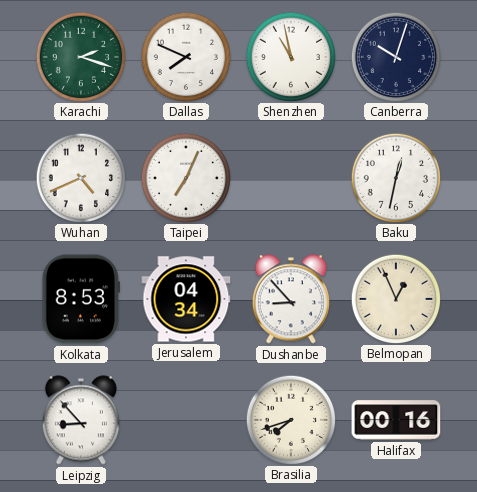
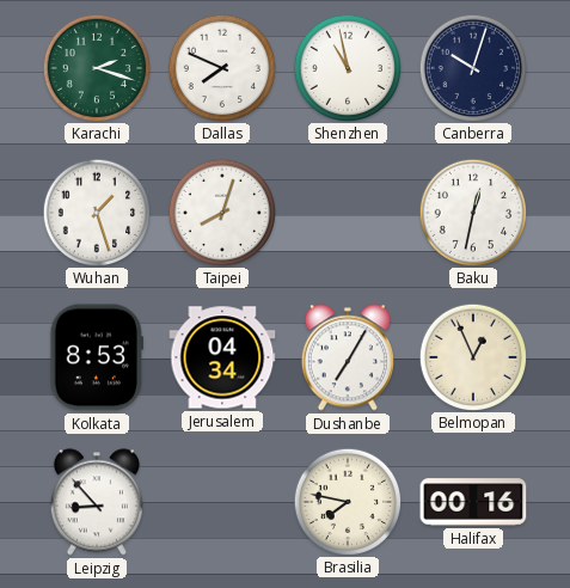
Wuhan: 4:41 -> 1:27 (96, 212)
Taipei: 7:04 -> 8:03 (221, 212)
Dushanbe: 8:53 -> 7:05 (348, 357)
Brasilia: 7:42 -> 7:47 (347, 501)
